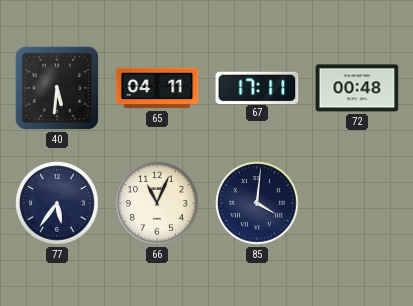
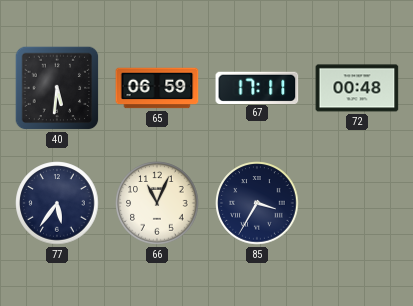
65: 04:11 -> 06:59 (157, 88)
85: 4:01 -> 3:35 (257, 203)
